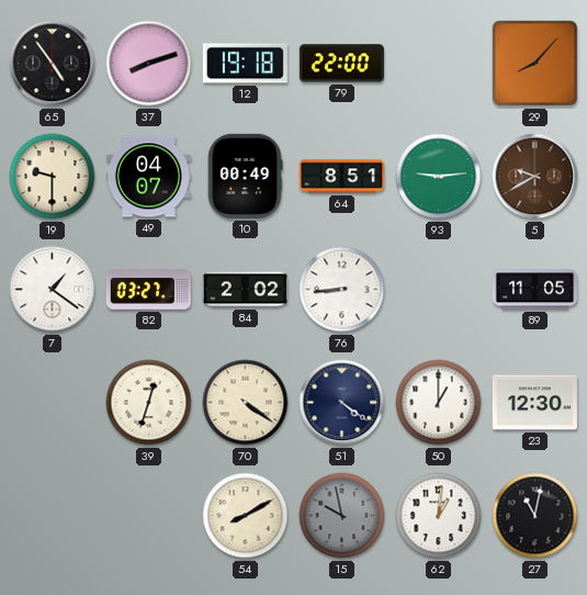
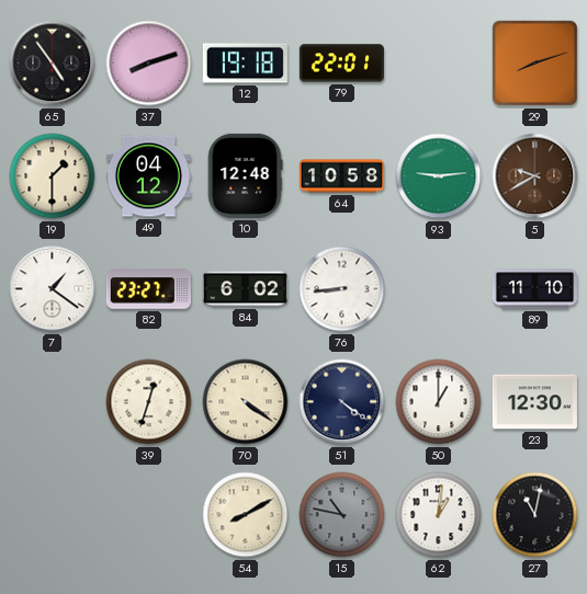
79: 22:00 -> 22:01 (341, 64)
29: 8:07 -> 8:12 (535, 64)
19: 9:30 -> 1:30 (53, 176)
49: 04:07 -> 04:12 (148, 176)
10: 00:49 -> 12:48 (245, 175)
64: 8:51 -> 10:58 (341, 176)
82: 03:27 -> 23:27 (148, 289)
84: 2:02 -> 6:02 (245, 289)
89: 11:05 -> 11:10 (534, 289)
15: 9:58 -> 10:47 (342, 515)
